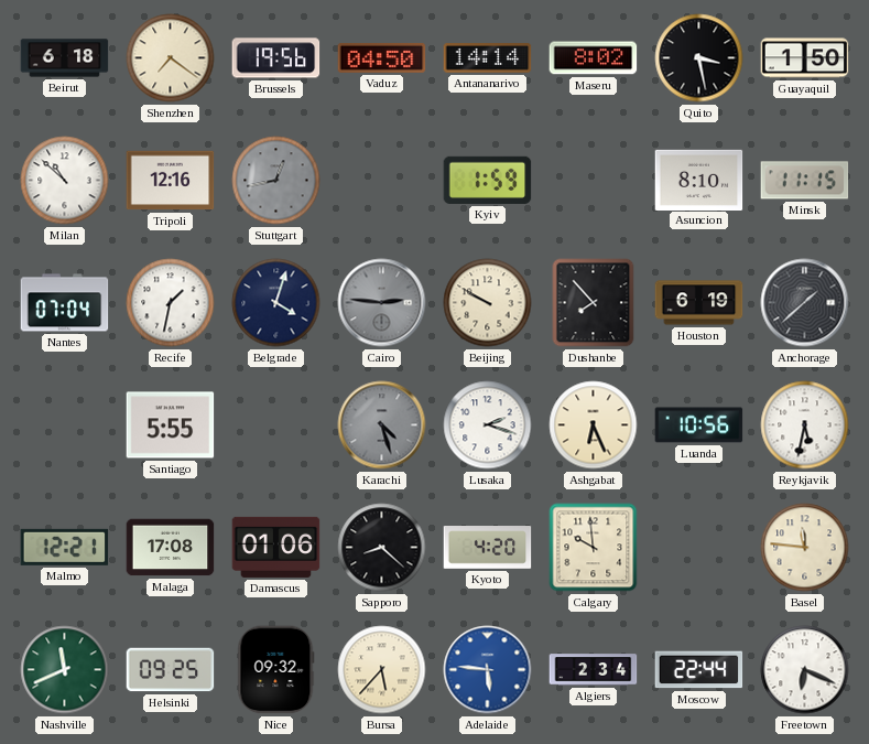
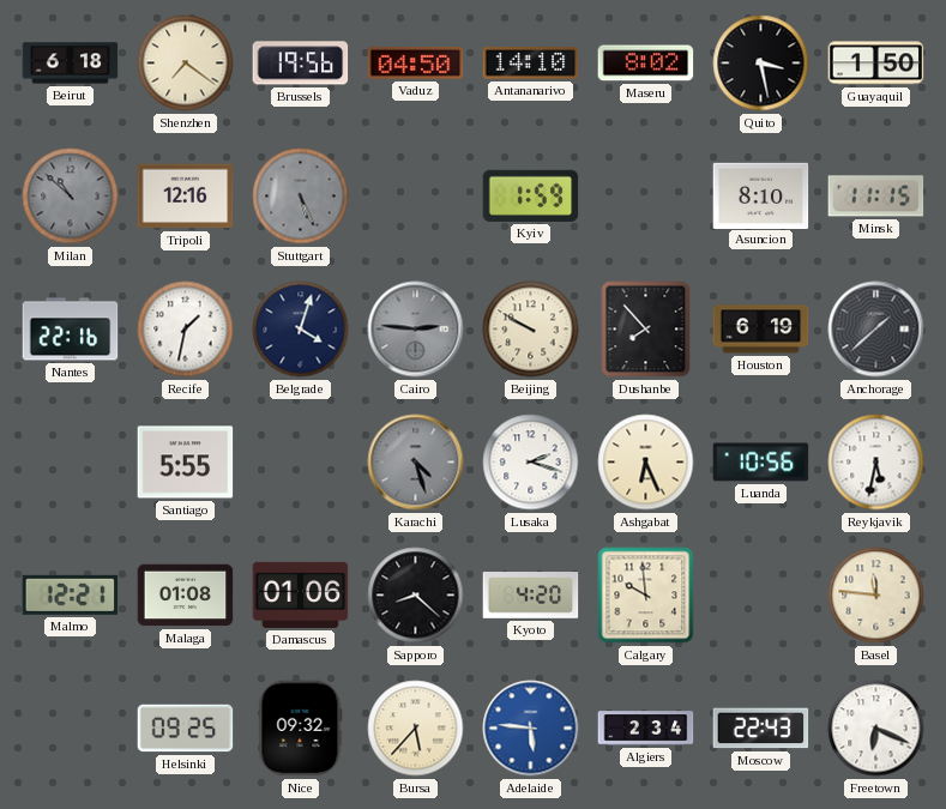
Antananarivo: 14:14 -> 14:10 (531, 64)
Milan dial: white -> grey (71, 197)
Stuttgart: 12:43 -> 5:26 (301, 197)
Nantes: 07:04 -> 22:16 (71, 330)
Malaga: 17:08 -> 01:08 (186, 596)
Nashville: 11:41 -> none (65, 670)
Moscow: 22:44 -> 22:43 (761, 729)
